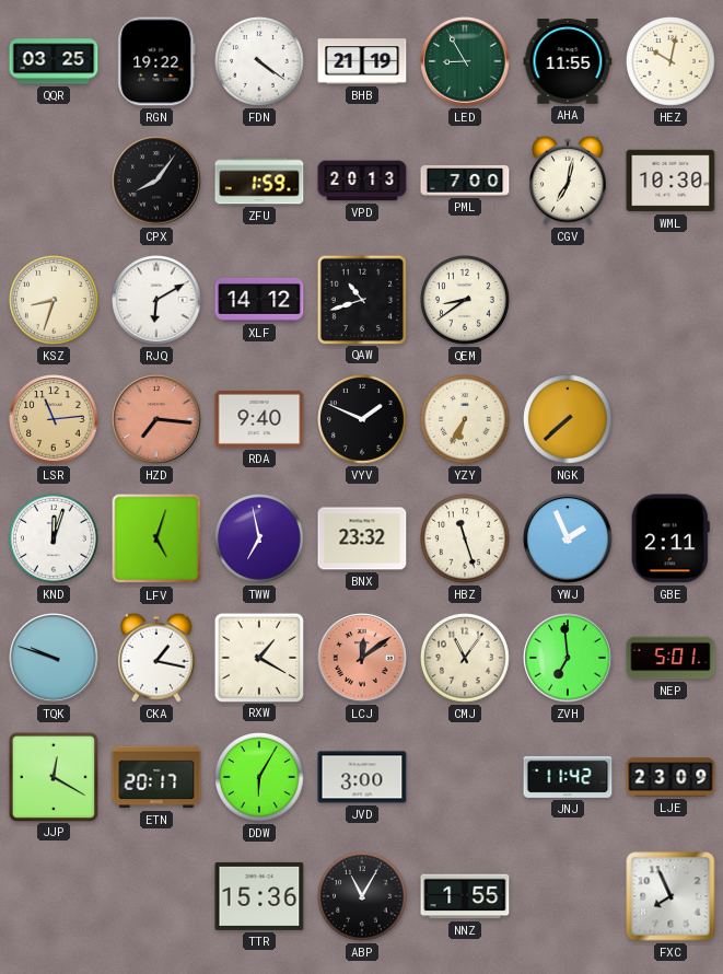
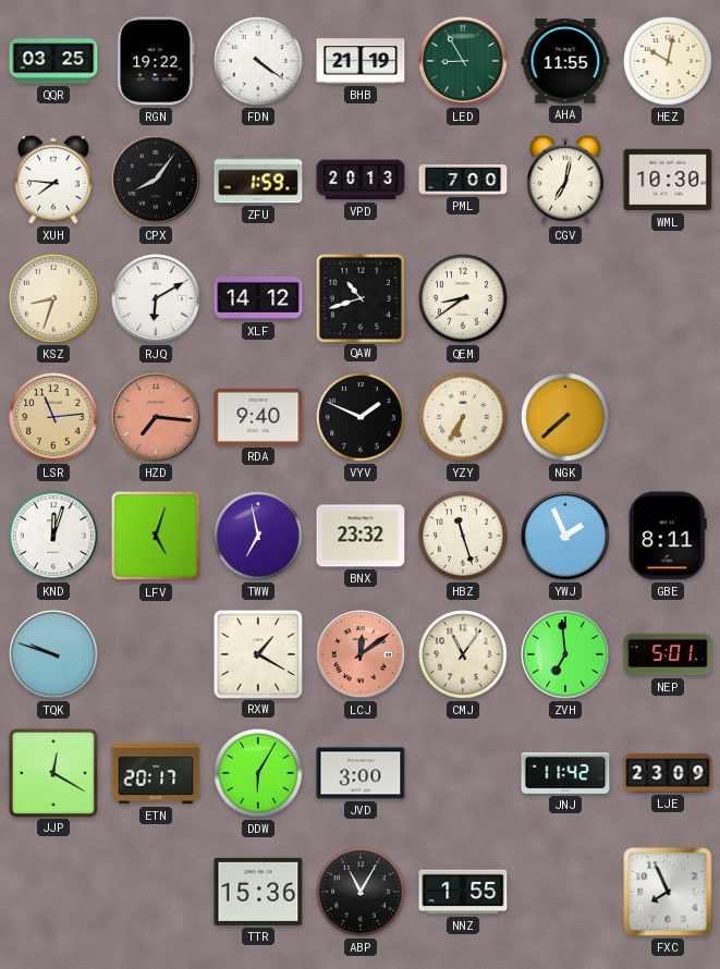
XUH: none -> 7:46 (53, 180)
GBE: 2:11 -> 8:11 (668, 536)
CKA: 1:17 -> none (156, 658)
